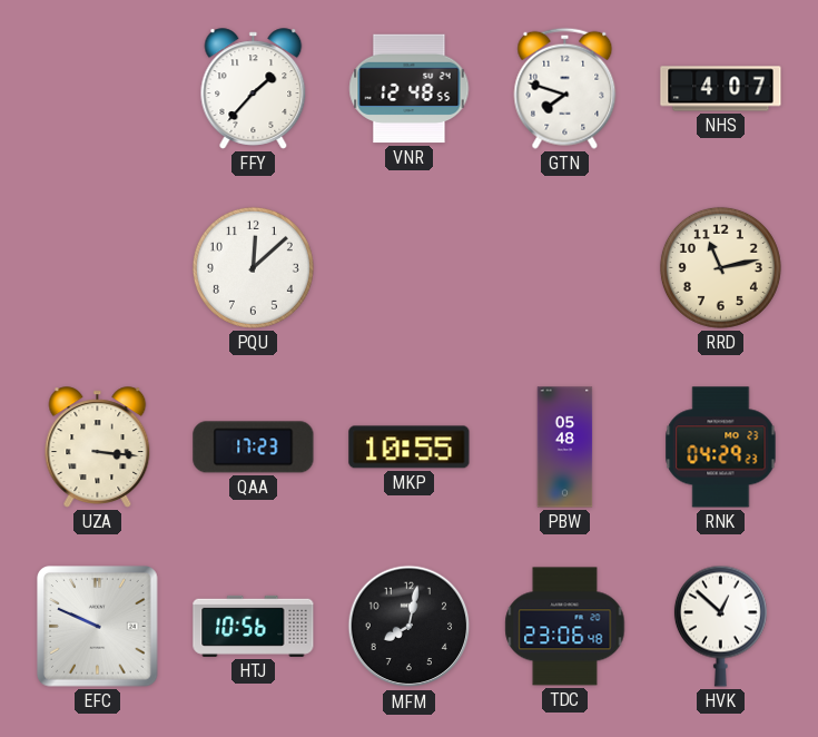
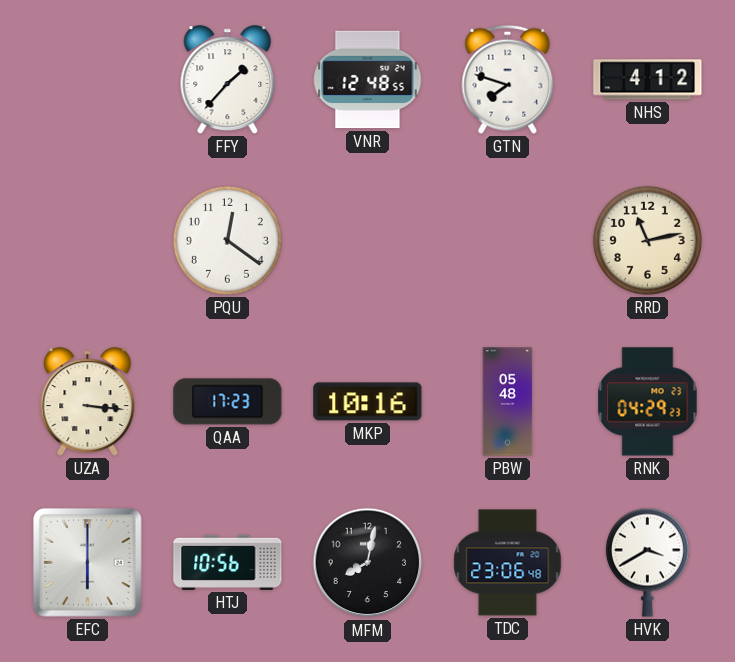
NHS: 4:07 -> 4:12 (648, 80)
PQU: 12:08 -> 12:21 (227, 240)
MKP: 10:55 -> 10:16 (368, 402)
EFC: 9:49 -> 6:00 (88, 563)
HVK: 12:52 -> 3:40 (647, 562)
